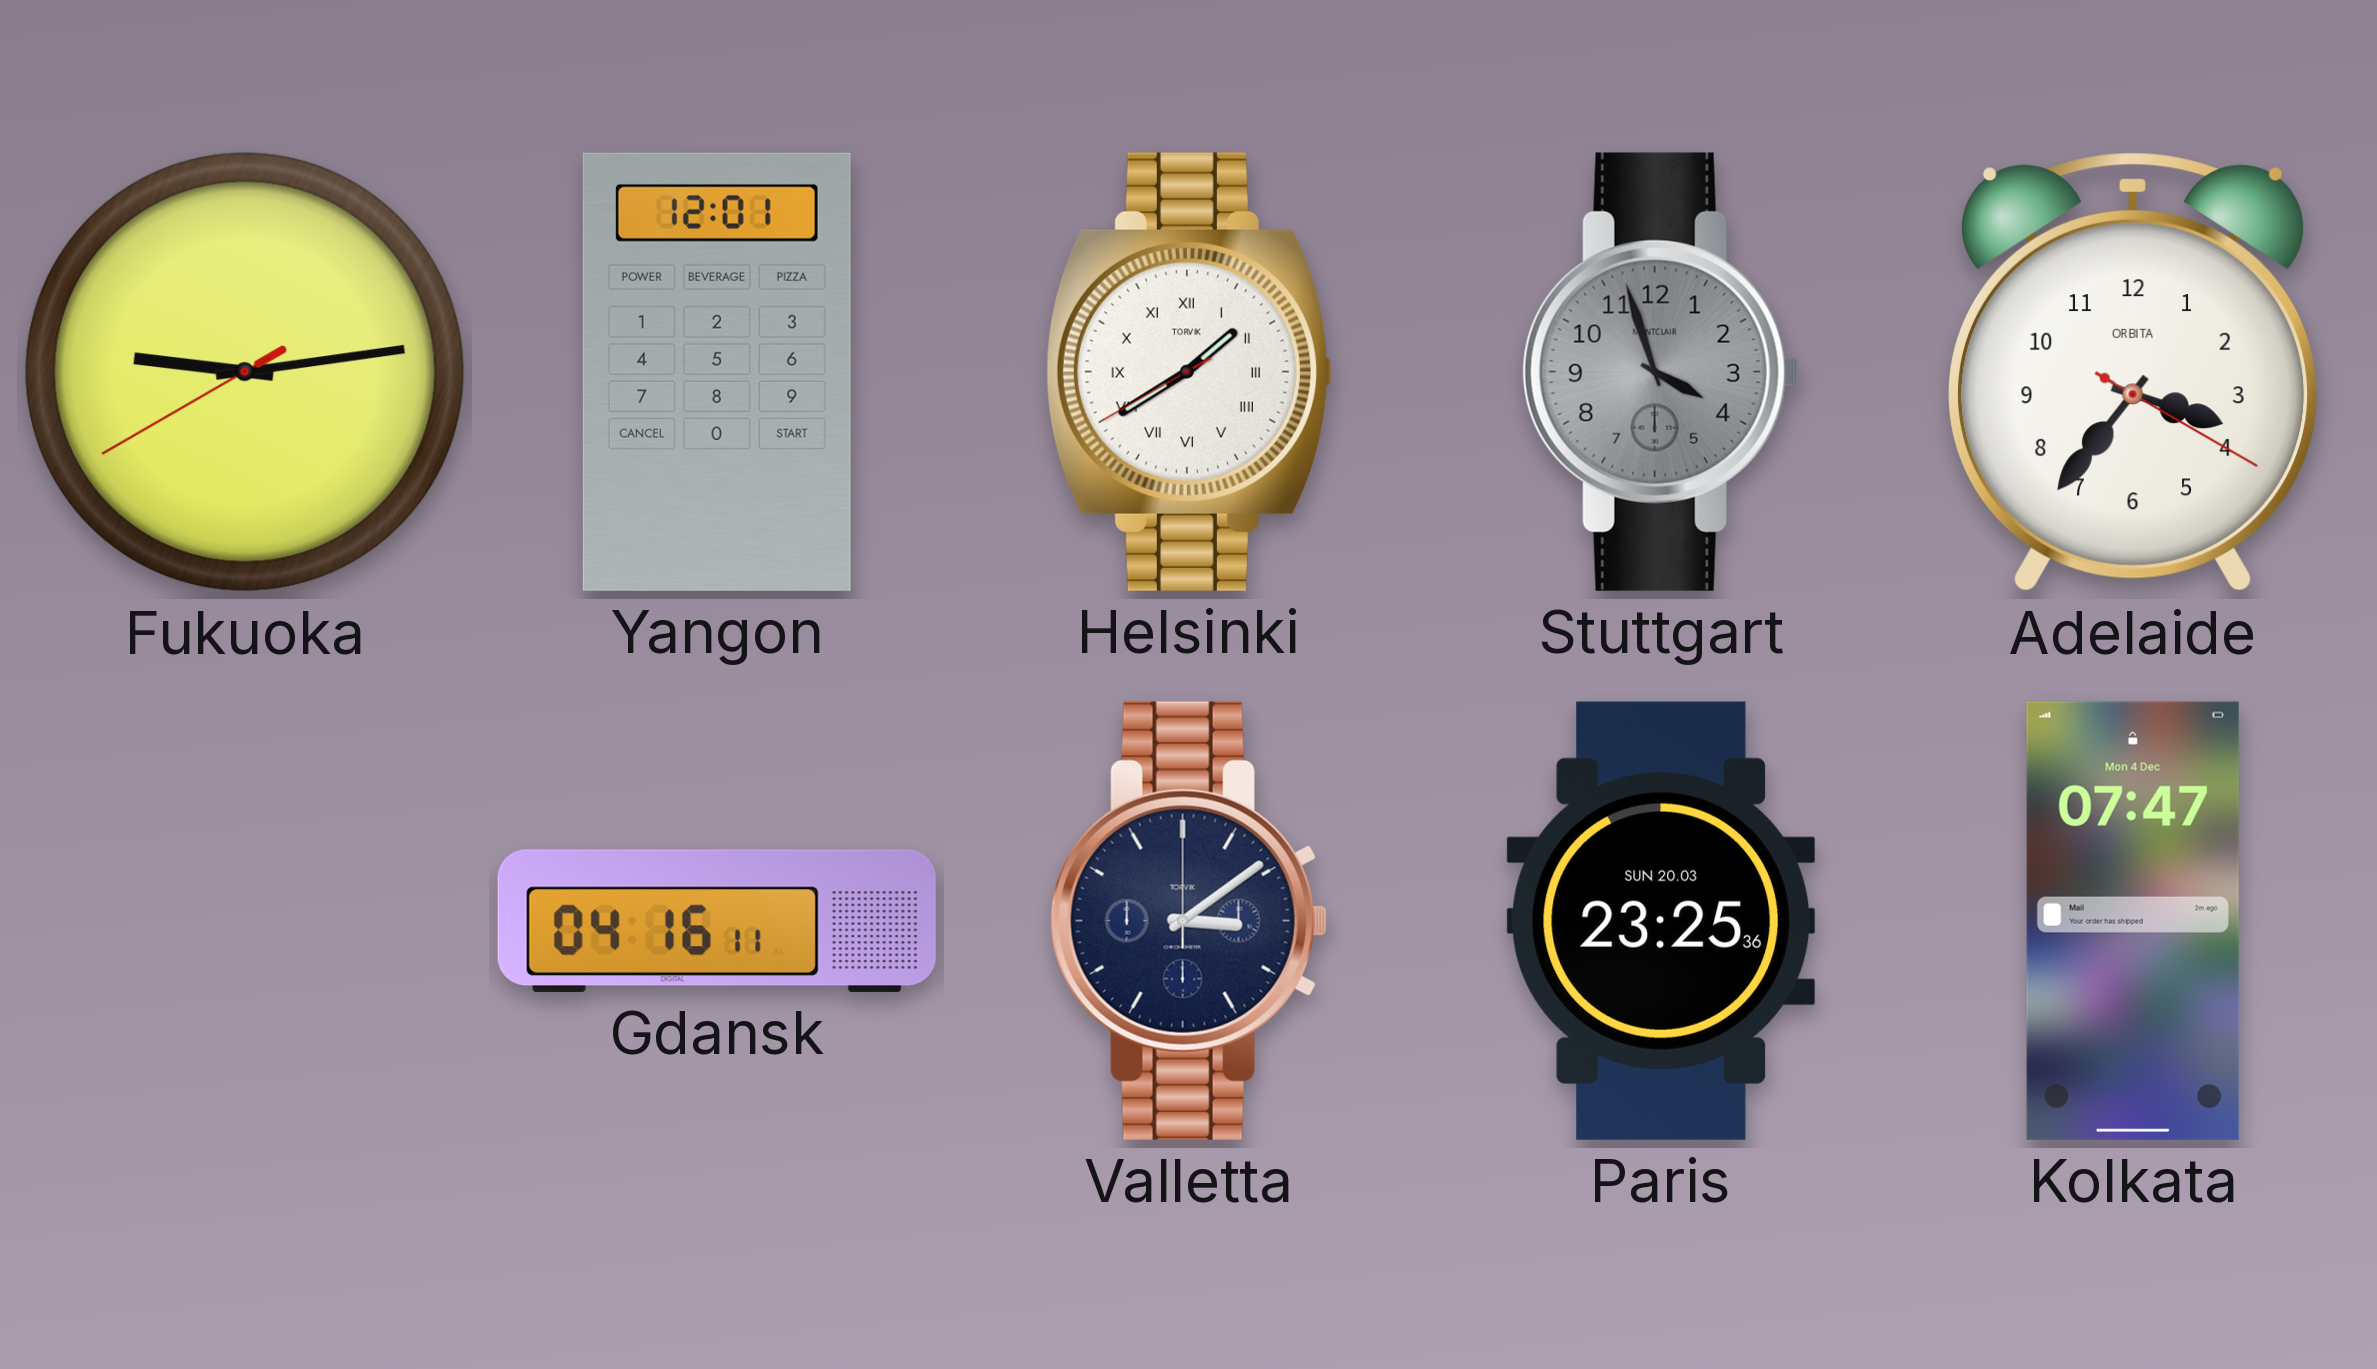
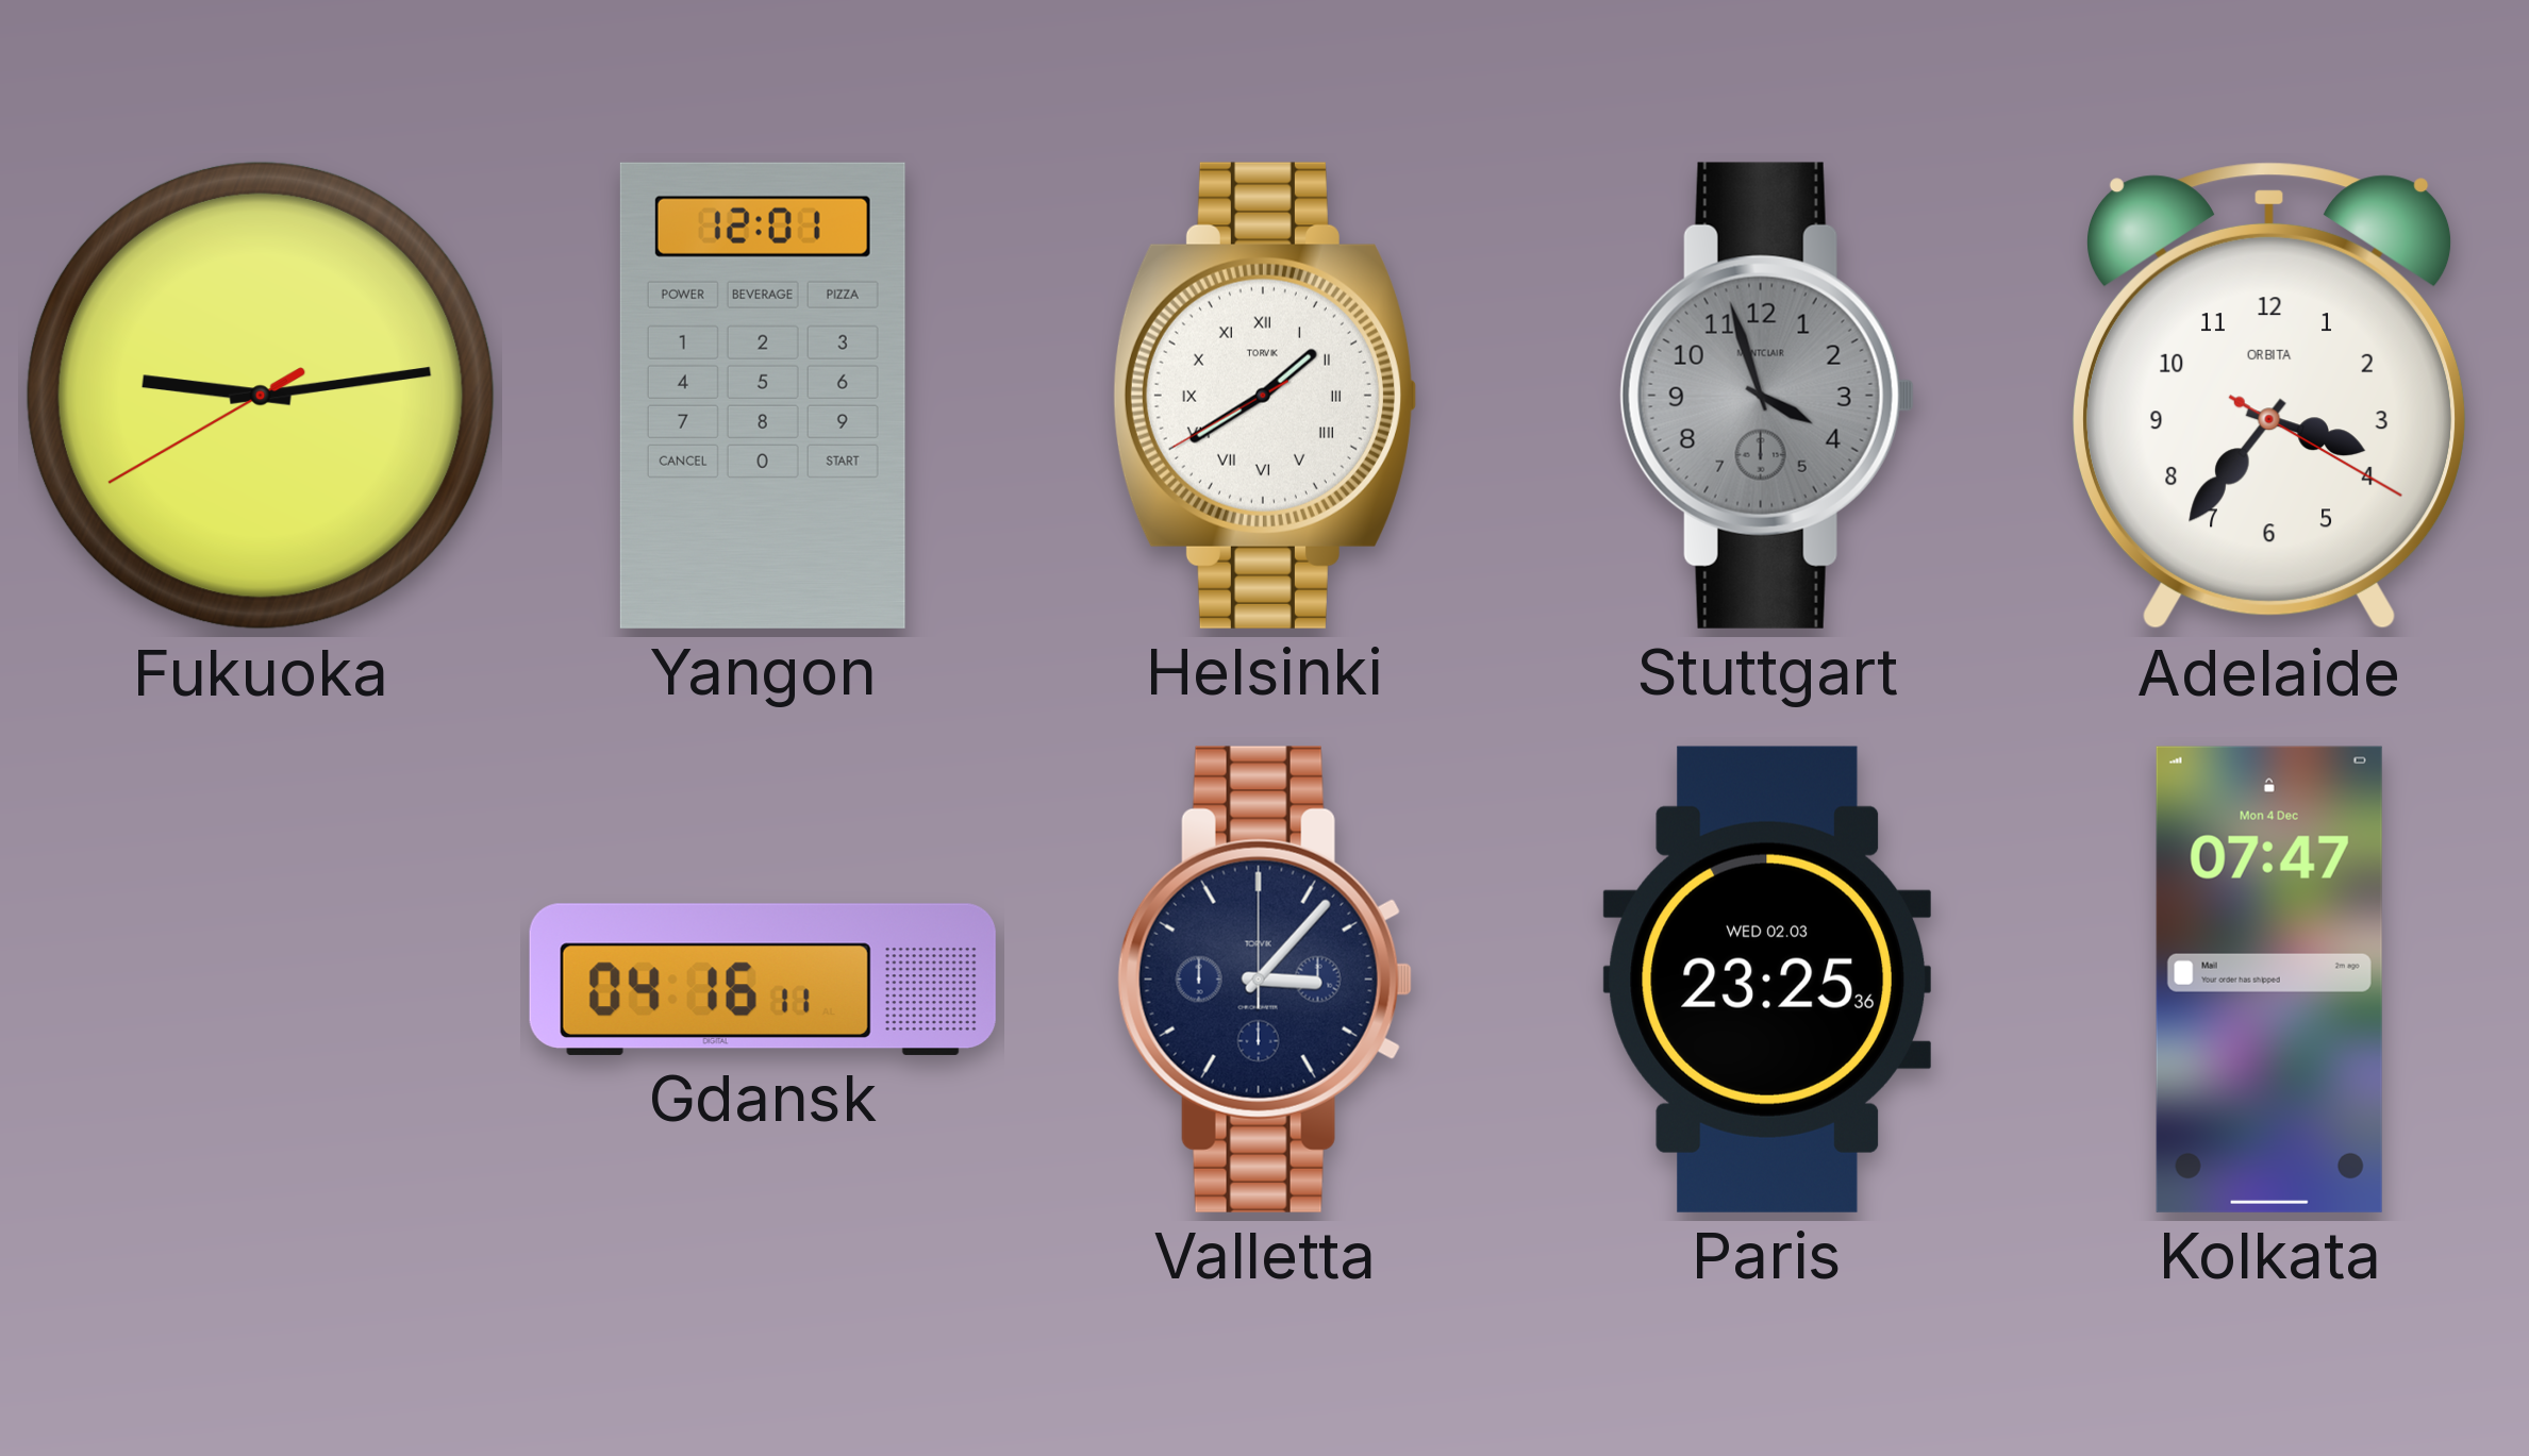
Valletta: 3:09 -> 3:07 (1265, 980)
Paris date: SUN 20.03 -> WED 02.03 (1767, 980)
